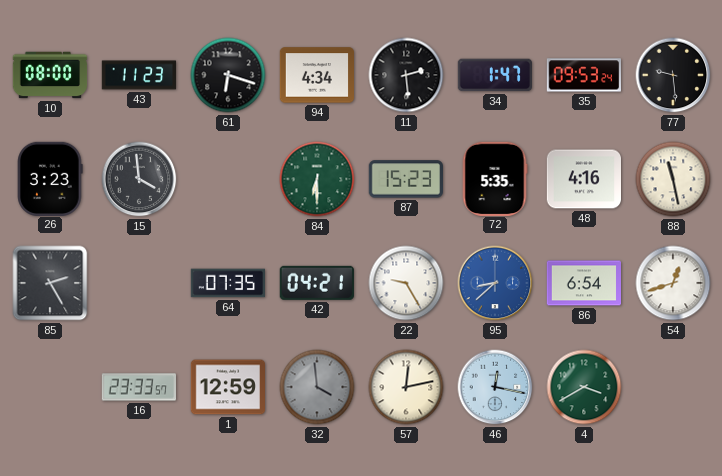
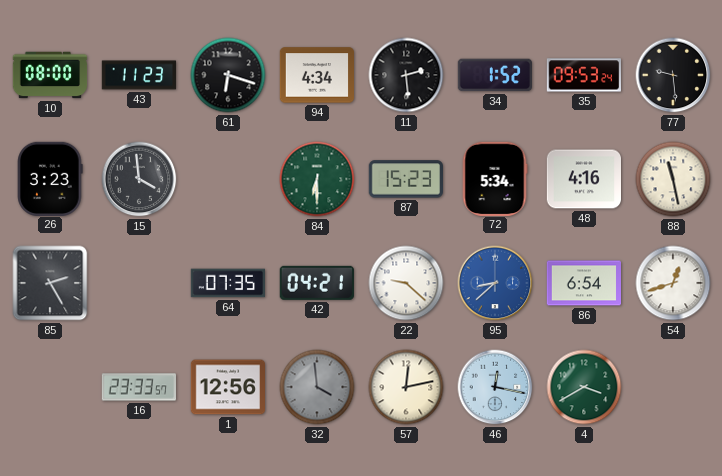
34: 1:47 -> 1:52 (494, 75)
72: 5:35 -> 5:34 (495, 178)
22: 9:25 -> 9:22 (406, 283)
1: 12:59 -> 12:56 (227, 387)
